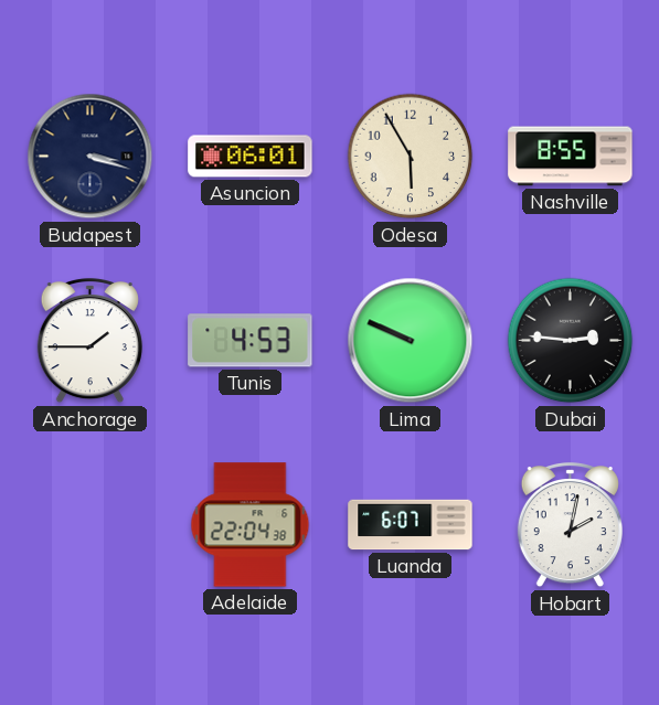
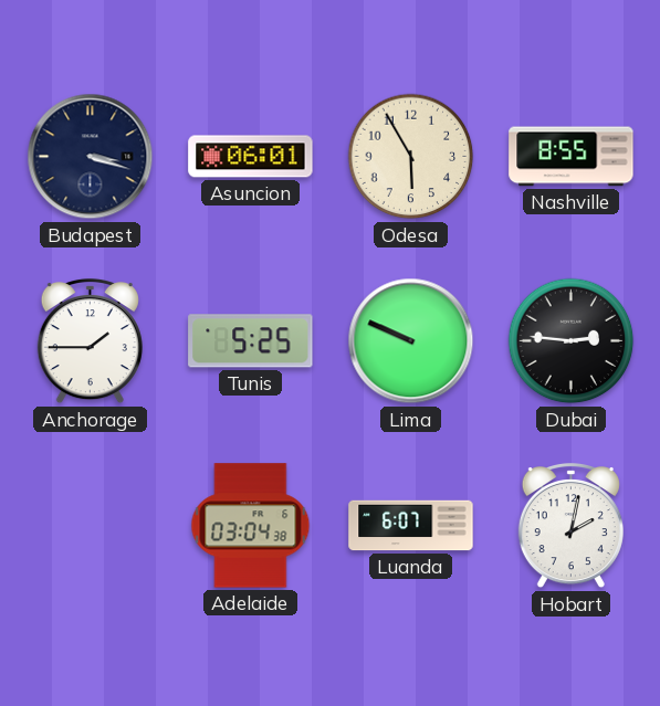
Tunis: 4:53 -> 5:25 (251, 341)
Adelaide: 22:04 -> 03:04 (251, 526)
